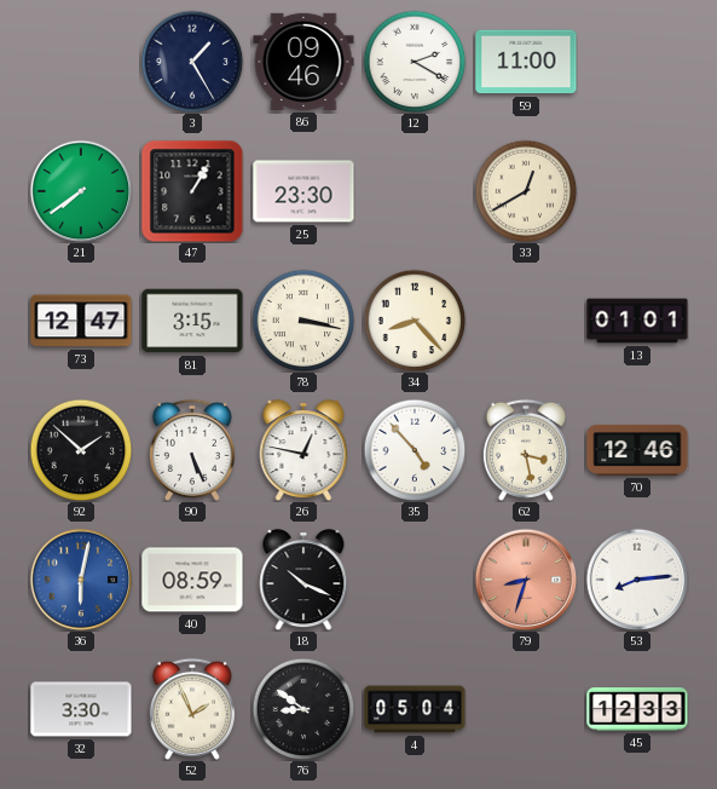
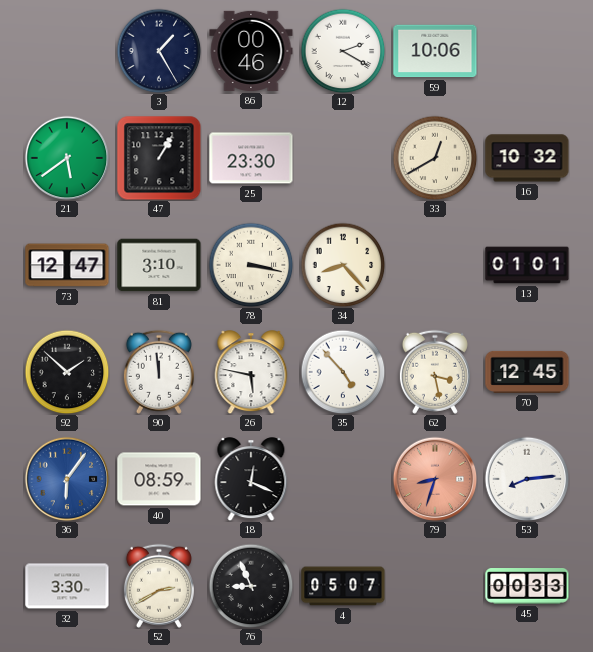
86: 09:46 -> 00:46 (251, 51)
59: 11:00 -> 10:06 (435, 51)
21: 7:39 -> 5:39 (67, 158)
16: none -> 10:32 (527, 158)
81: 3:15 -> 3:10 (159, 265)
90: 5:26 -> 11:59 (159, 372)
26: 12:47 -> 5:47 (251, 372)
70: 12:46 -> 12:45 (527, 372)
36: 6:02 -> 6:06 (67, 479)
18: 10:19 -> 12:19 (251, 479)
52: 1:56 -> 2:40 (159, 586)
76: 8:51 -> 8:56 (251, 586)
4: 05:04 -> 05:07 (343, 586)
45: 12:33 -> 00:33 (527, 587)
